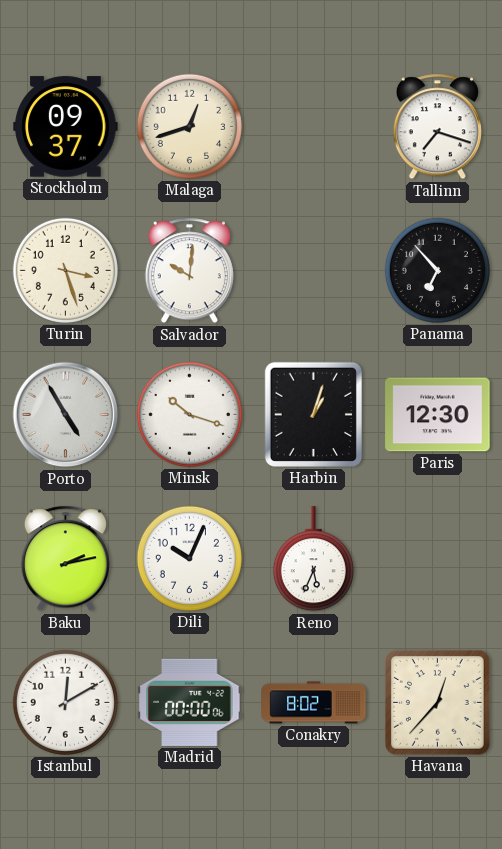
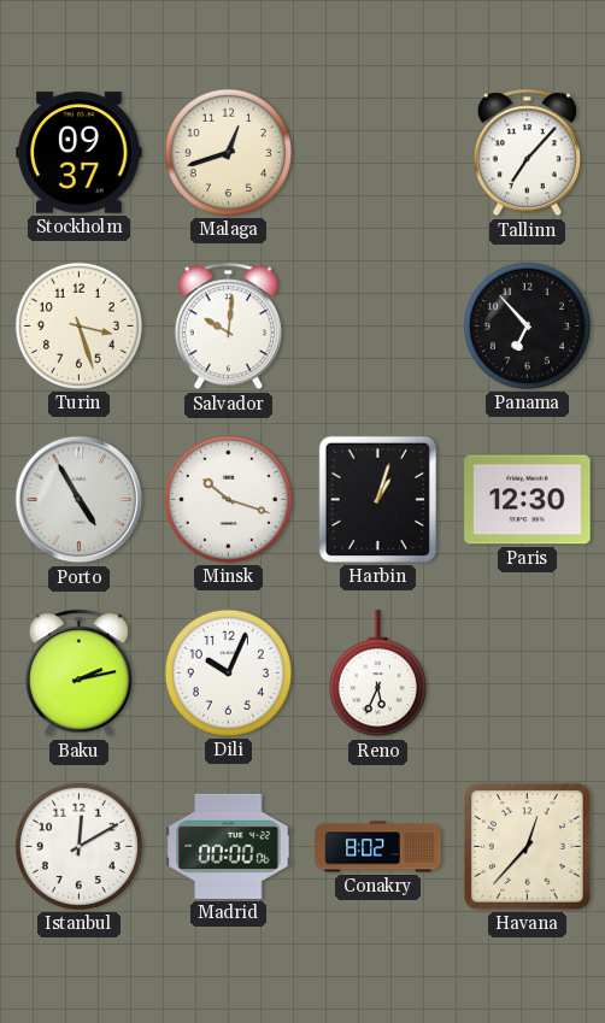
Tallinn: 7:18 -> 7:07 (527, 153)
